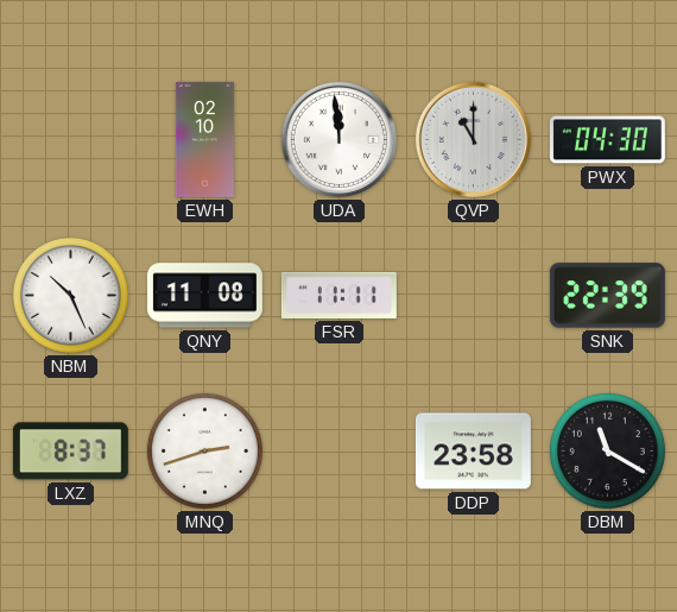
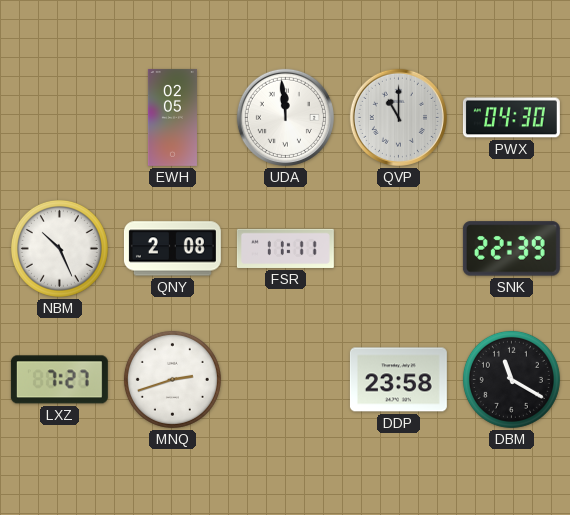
EWH: 02:10 -> 02:05 (172, 117)
QNY: 11:08 -> 2:08 (172, 249)
LXZ: 8:37 -> 7:27 (59, 380)
